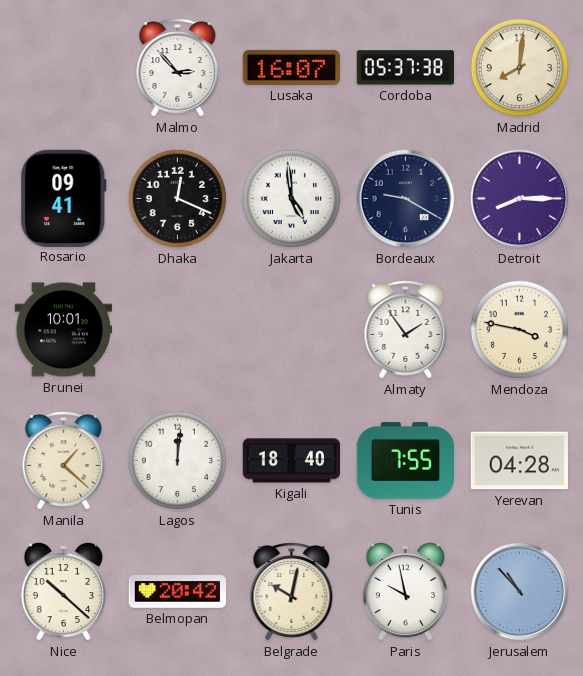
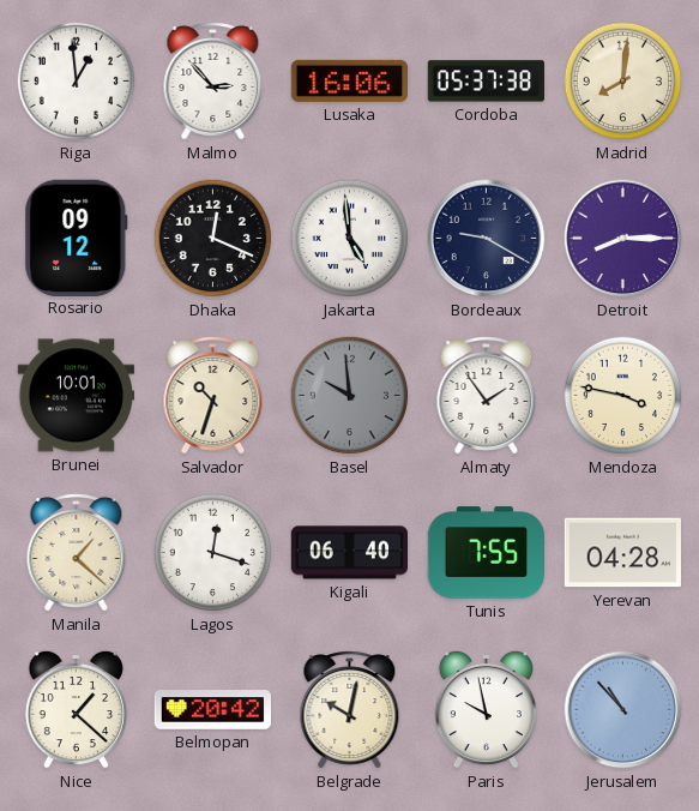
Riga: none -> 12:59 (77, 82)
Lusaka: 16:07 -> 16:06 (349, 80)
Rosario: 09:41 -> 09:12 (77, 238)
Salvador: none -> 10:33 (213, 396)
Basel: none -> 9:59 (350, 396)
Lagos: 12:01 -> 12:18 (213, 553)
Kigali: 18:40 -> 06:40 (349, 553)
Nice: 10:22 -> 1:22 (76, 709)
